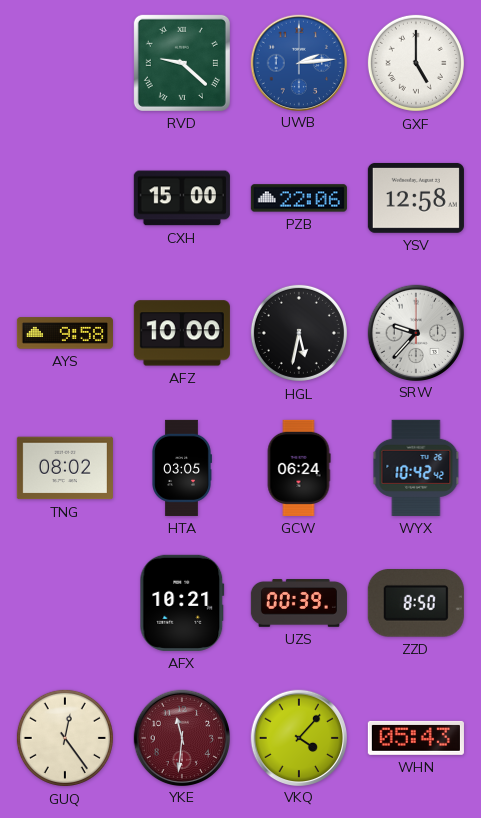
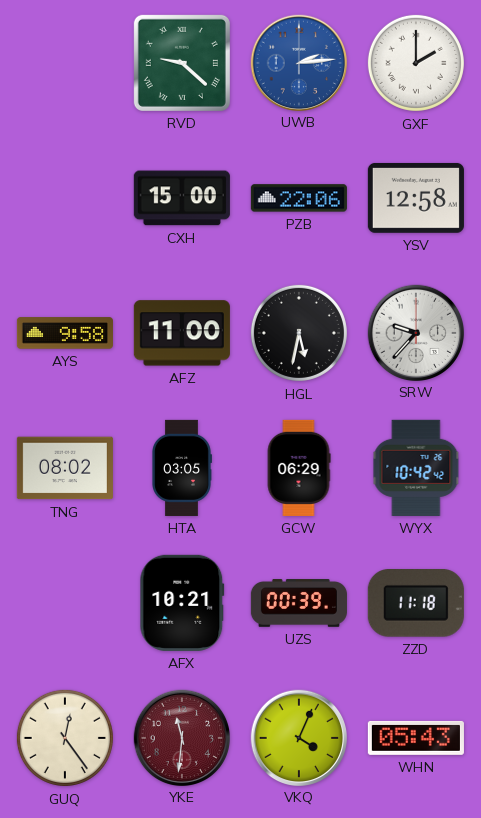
GXF: 5:00 -> 2:00 (416, 63)
AFZ: 10:00 -> 11:00 (182, 333)
GCW: 06:24 -> 06:29 (299, 468)
ZZD: 8:50 -> 11:18 (416, 604)
VKQ: 4:07 -> 4:04 (298, 737)
